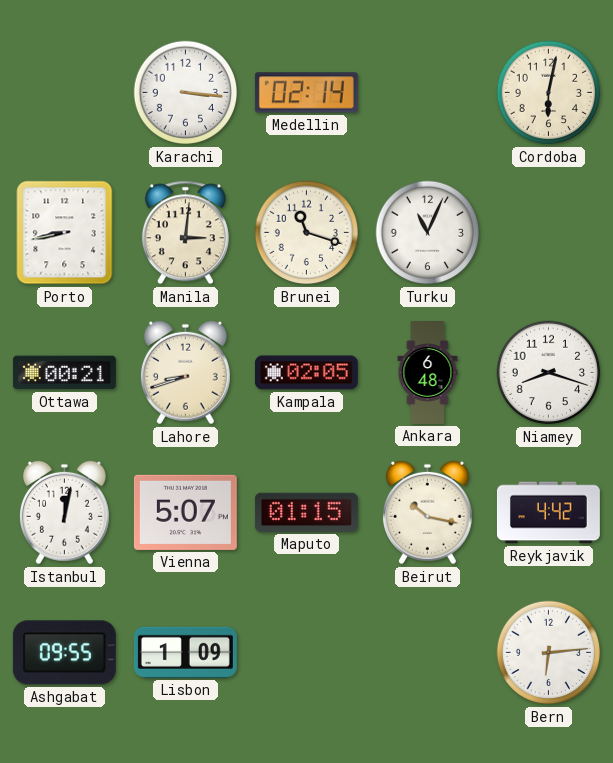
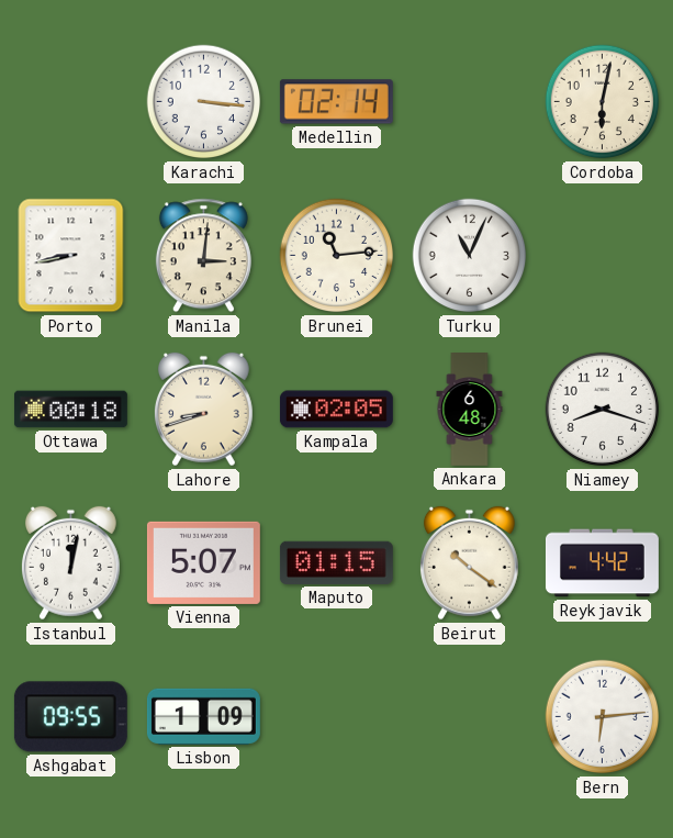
Brunei: 11:18 -> 11:14 (337, 256)
Ottawa: 00:21 -> 00:18 (70, 410)
Beirut: 10:17 -> 10:21 (469, 563)
